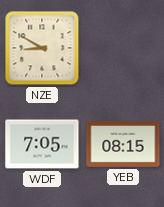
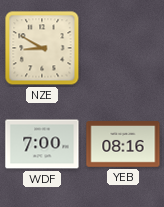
WDF: 7:05 -> 7:00 (42, 144)
YEB: 08:15 -> 08:16 (123, 144)
